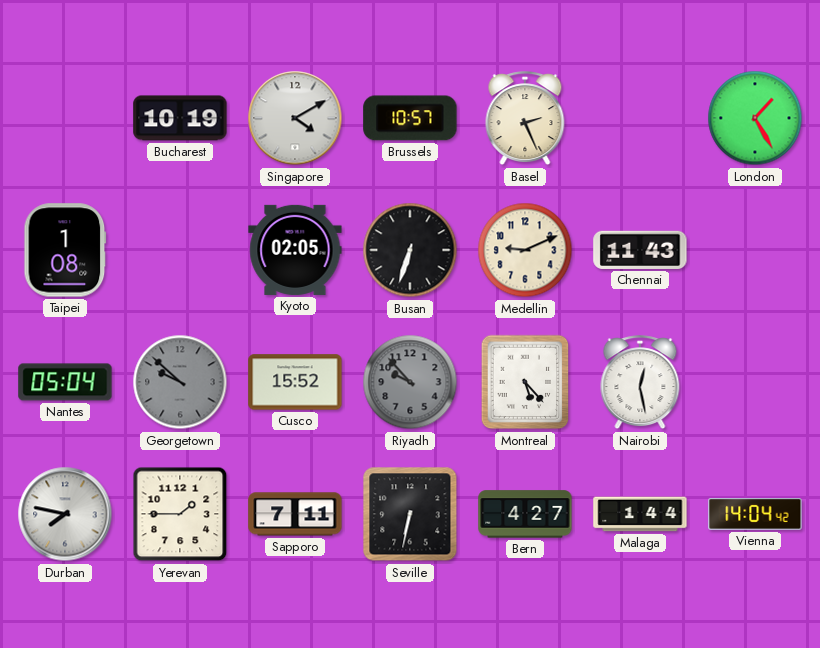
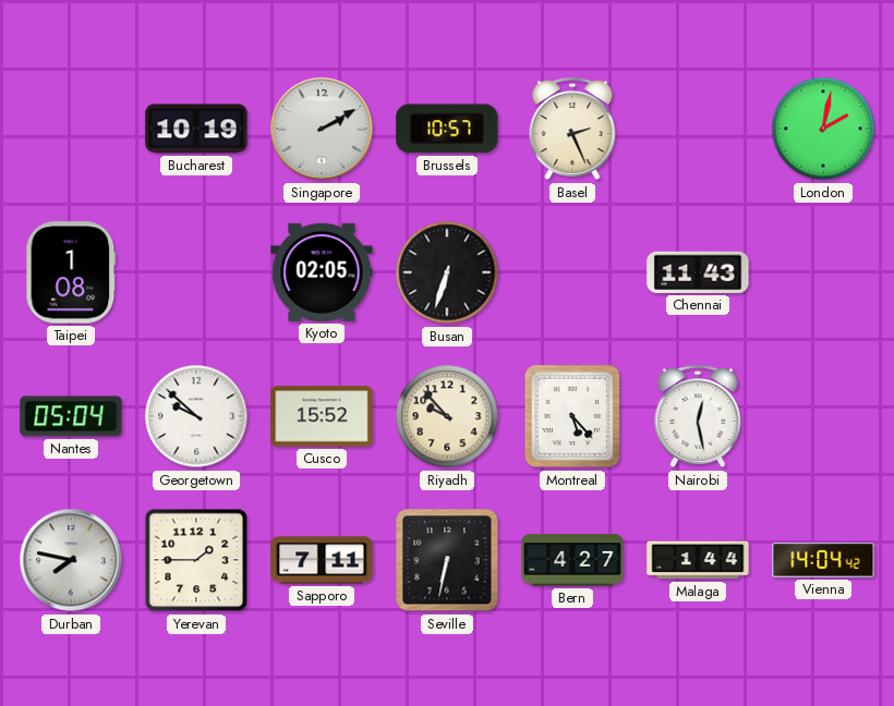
Singapore: 4:10 -> 2:10 (322, 129)
London: 1:25 -> 2:02 (823, 129)
Medellin: 9:11 -> none (525, 250)
Georgetown dial: grey -> white (196, 416)
Riyadh dial: grey -> cream (447, 416)
